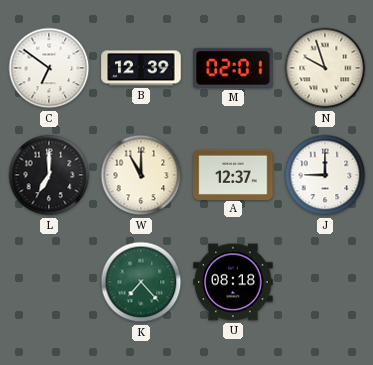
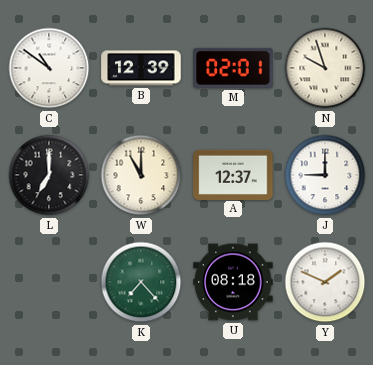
C: 6:51 -> 10:51 (49, 68)
Y: none -> 1:49 (325, 282)
